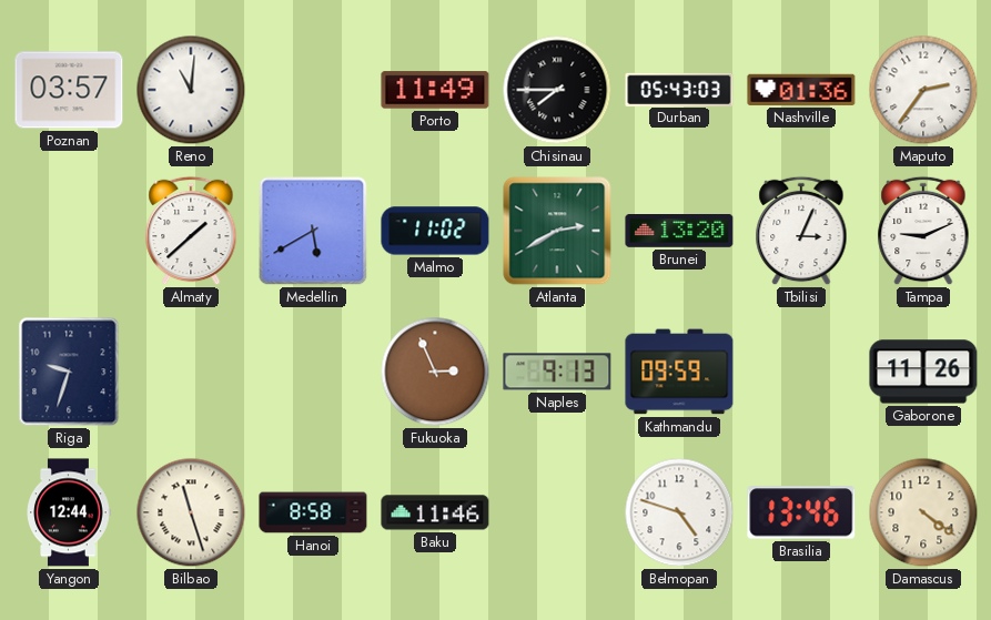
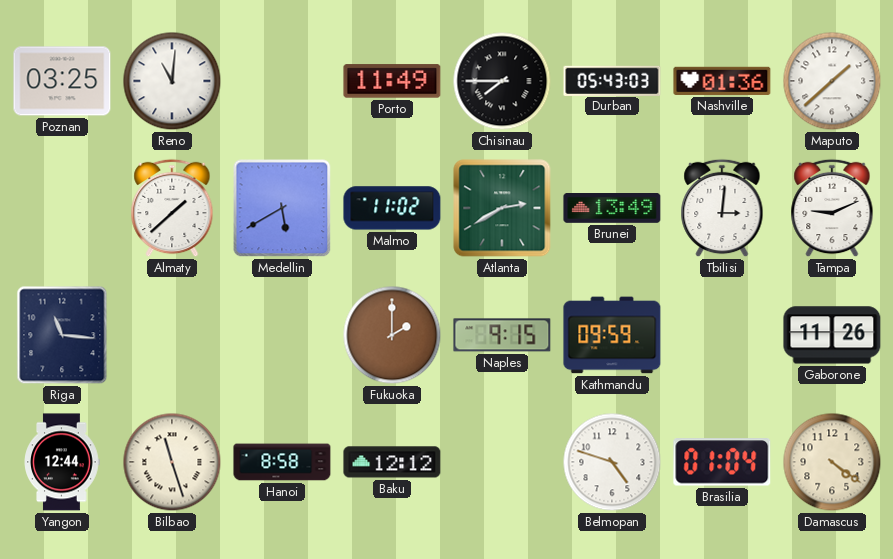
Poznan: 03:57 -> 03:25 (62, 81)
Maputo: 2:36 -> 1:38 (832, 81)
Brunei: 13:20 -> 13:49 (612, 209)
Tbilisi: 3:04 -> 3:01 (722, 208)
Riga: 9:33 -> 11:16 (62, 335)
Fukuoka: 2:56 -> 2:00 (392, 335)
Naples: 9:13 -> 9:15 (502, 335)
Baku: 11:46 -> 12:12 (392, 462)
Brasilia: 13:46 -> 01:04 (722, 462)
